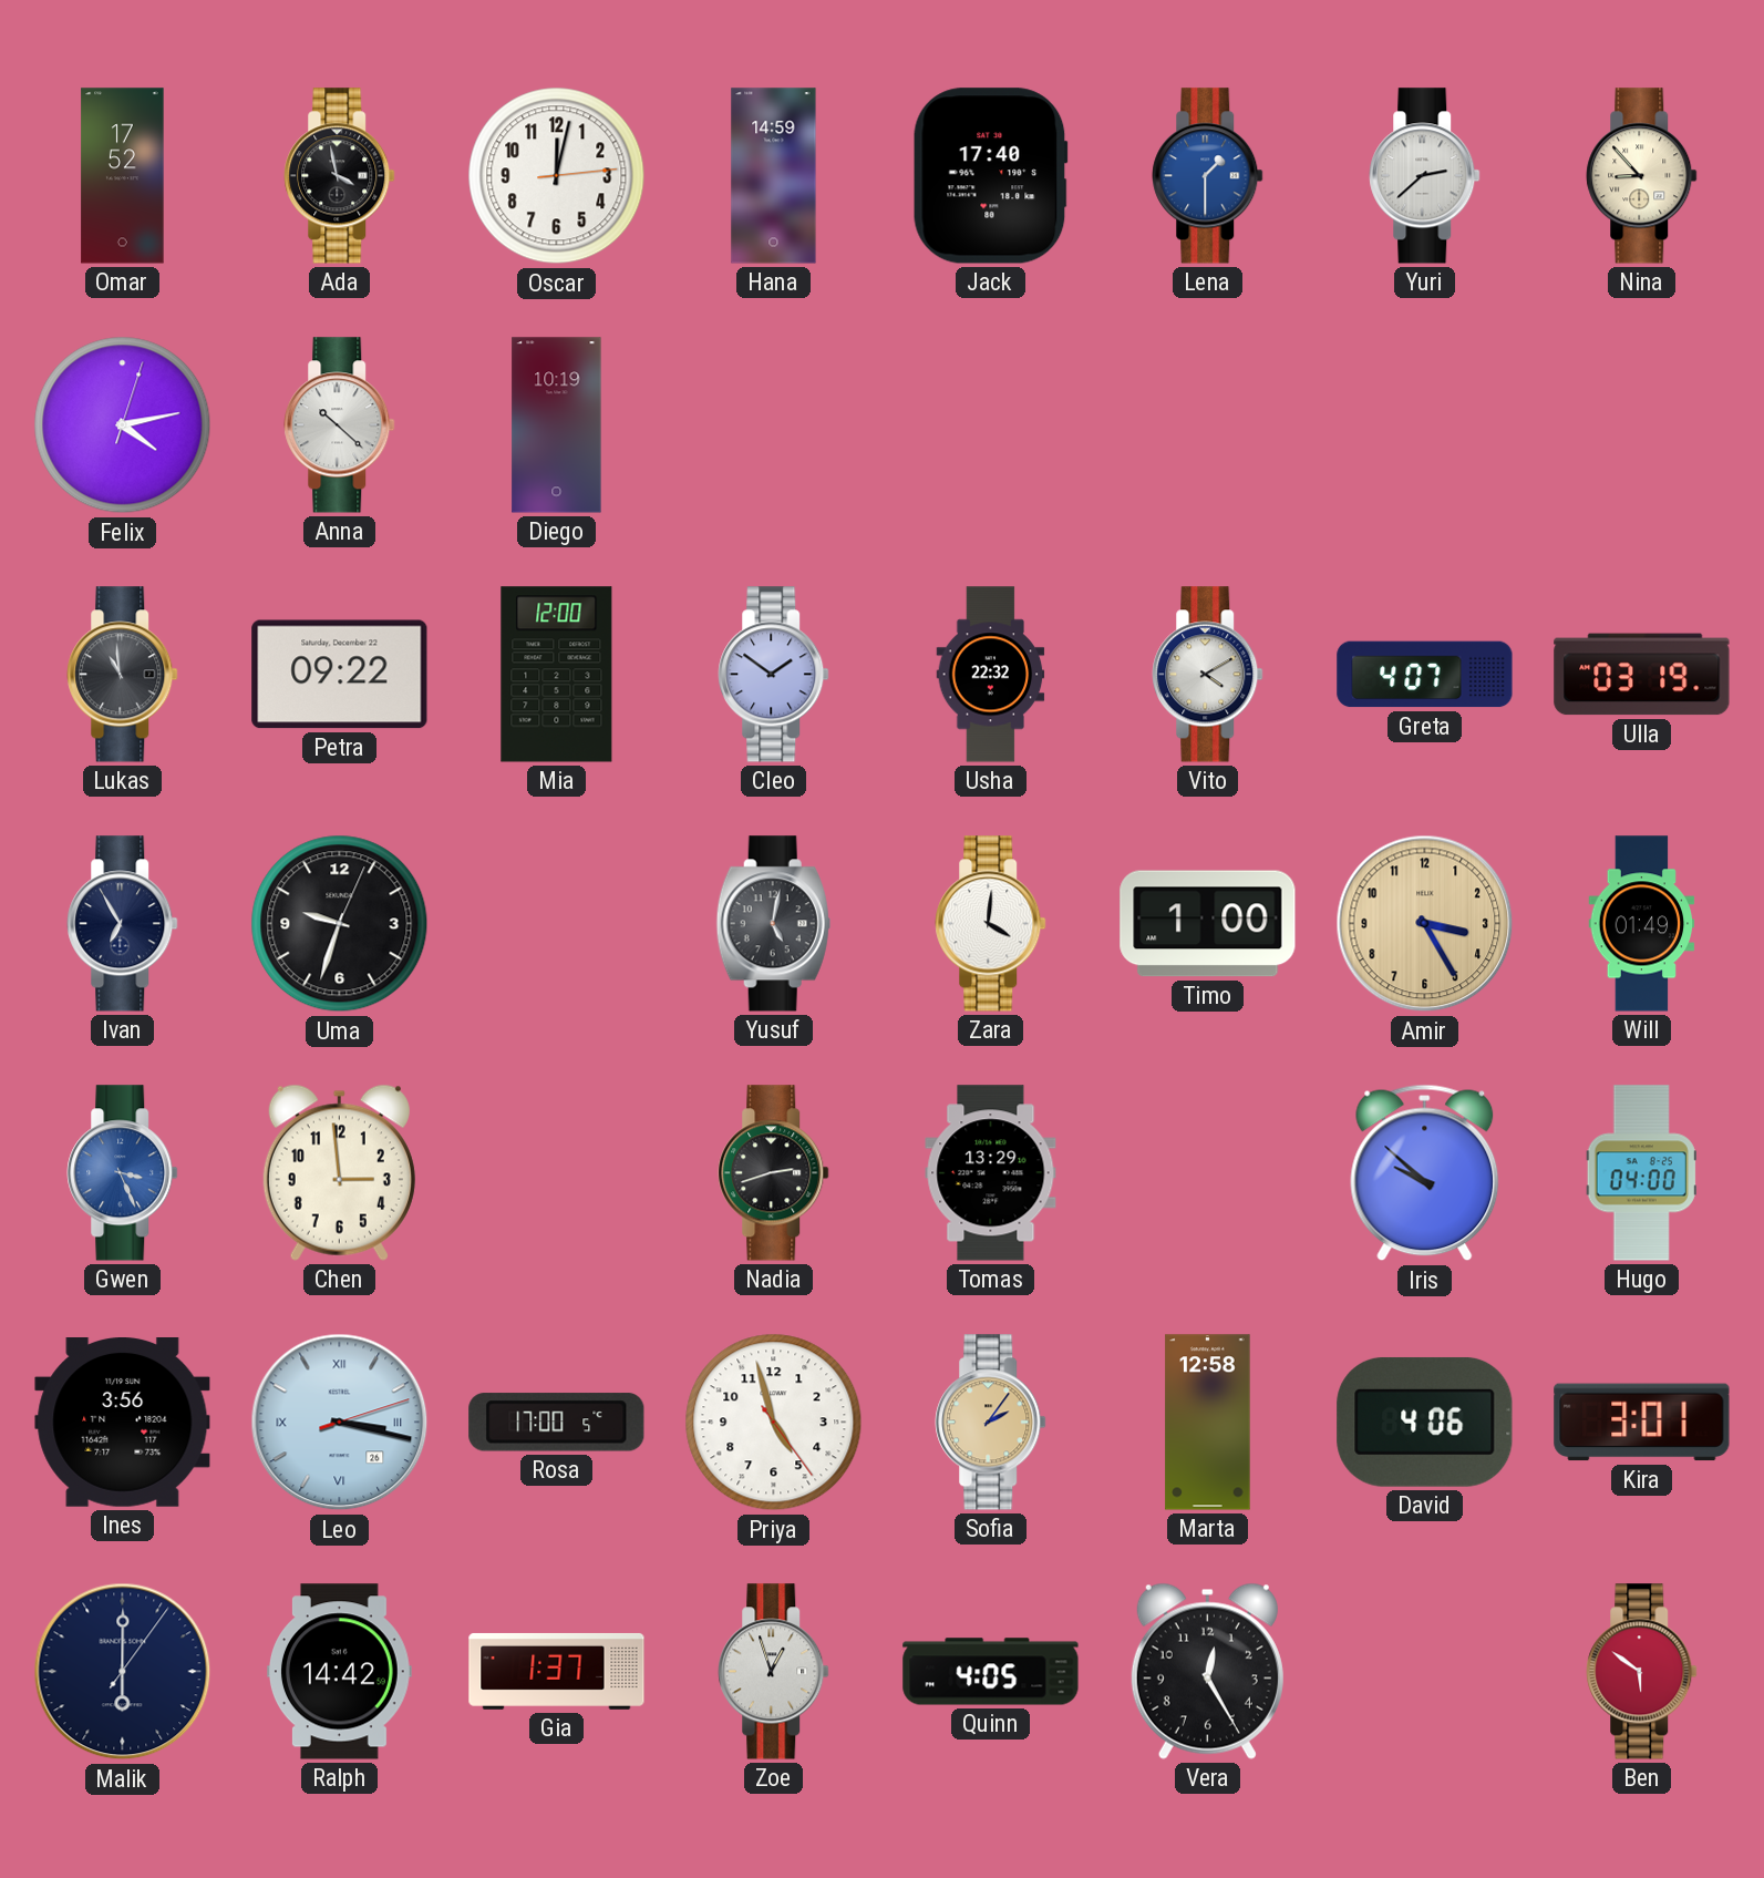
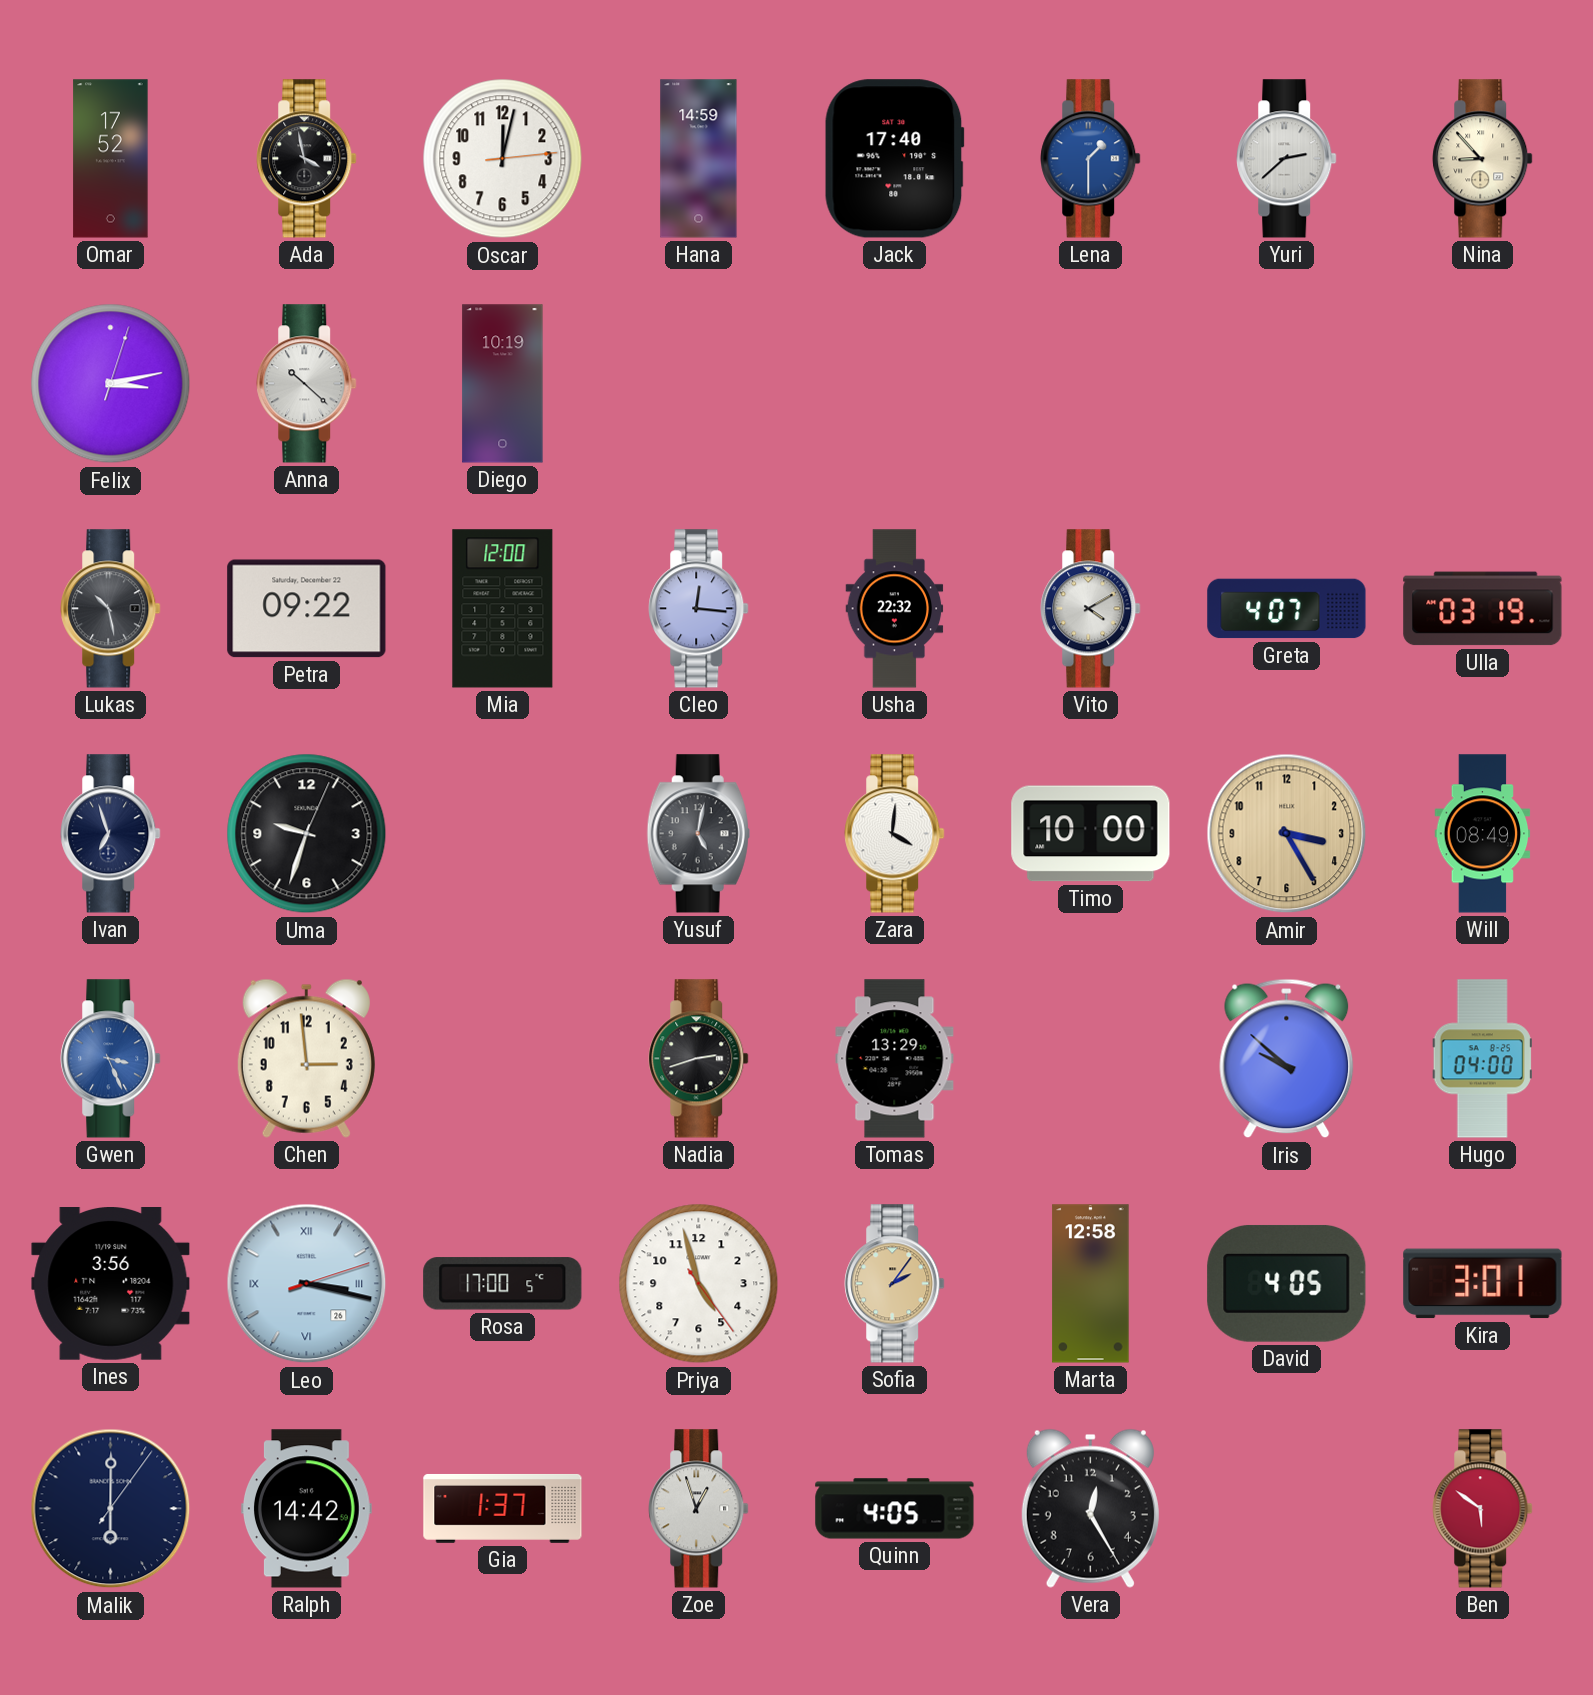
Felix: 4:13 -> 3:13 (111, 384)
Lukas: 10:59 -> 10:28 (111, 609)
Cleo: 1:51 -> 12:16 (699, 609)
Ivan: 6:55 -> 6:57 (111, 834)
Timo: 1:00 -> 10:00 (1091, 834)
Will: 01:49 -> 08:49 (1483, 834)
David: 4:06 -> 4:05 (1287, 1283)
